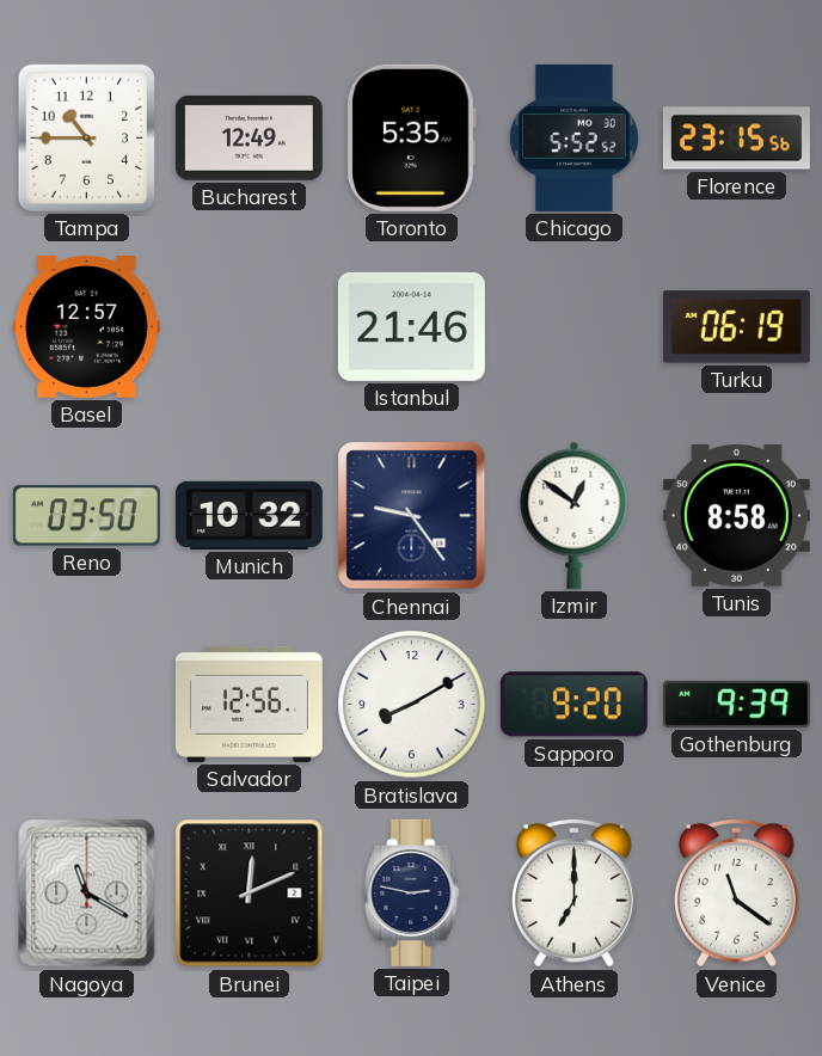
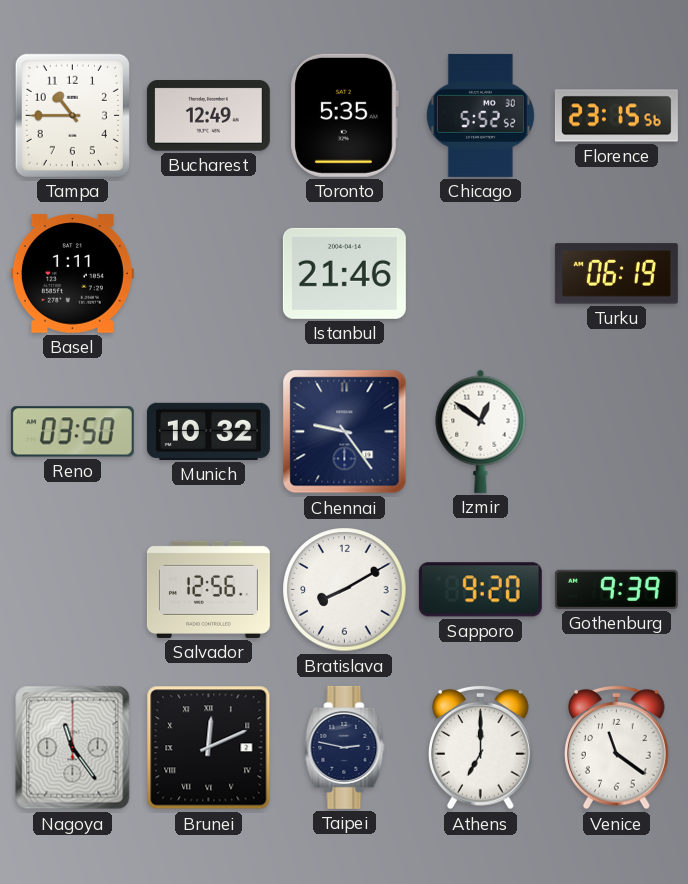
Basel: 12:57 -> 1:11 (72, 274)
Tunis: 8:58 -> none (736, 516)
Nagoya: 11:20 -> 11:24 (73, 748)
